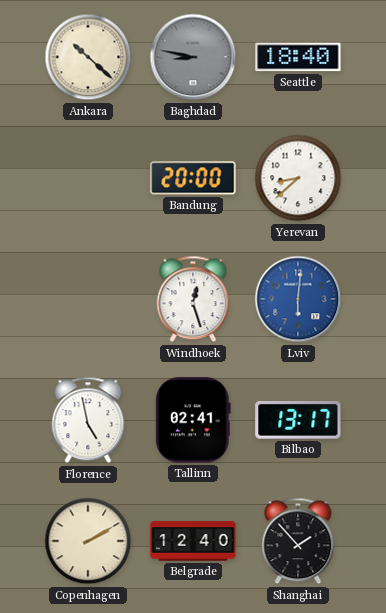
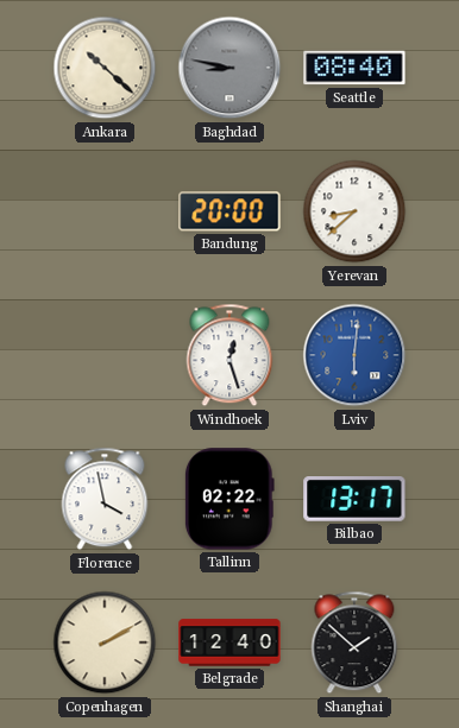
Seattle: 18:40 -> 08:40 (354, 68)
Florence: 4:58 -> 3:58 (105, 499)
Tallinn: 02:41 -> 02:22 (229, 499)
Shanghai: 1:53 -> 1:52 (354, 642)
